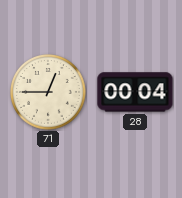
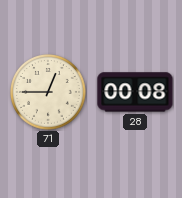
28: 00:04 -> 00:08 (135, 92)
